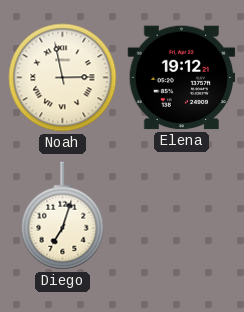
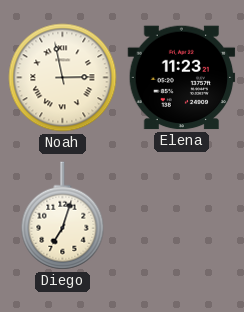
Elena: 19:12 -> 11:23 (182, 78)
